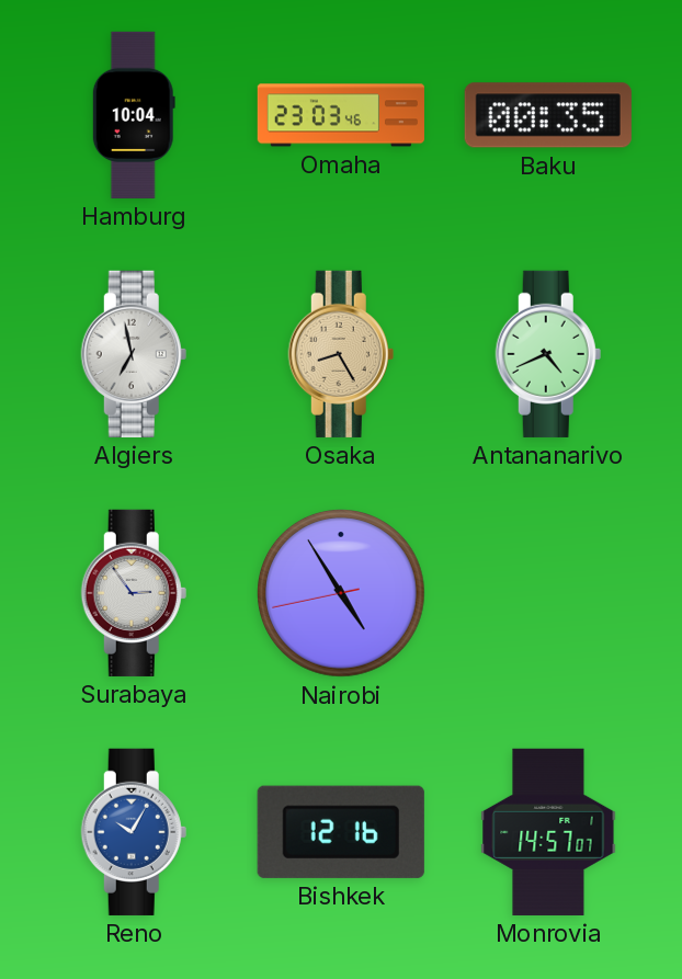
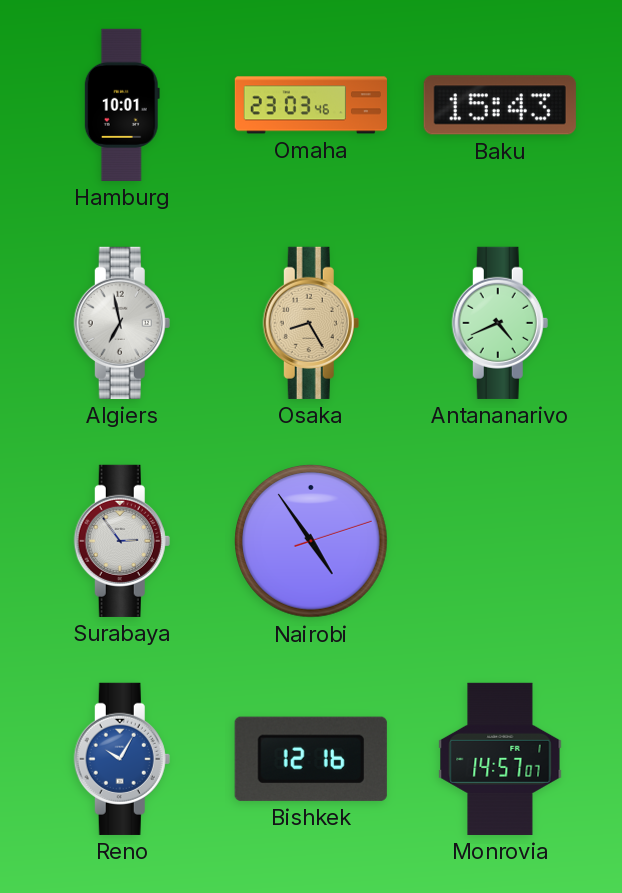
Hamburg: 10:04 -> 10:01 (122, 105)
Baku: 00:35 -> 15:43 (500, 105)
Nairobi: 4:54:43 -> 4:54:12 (312, 542)
